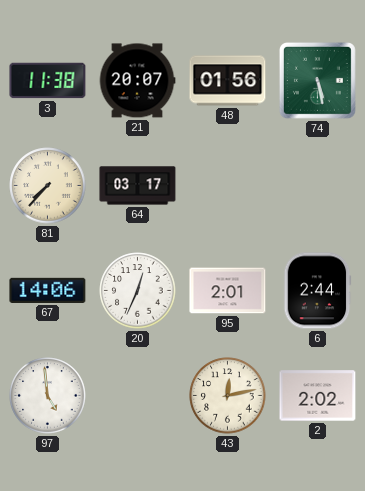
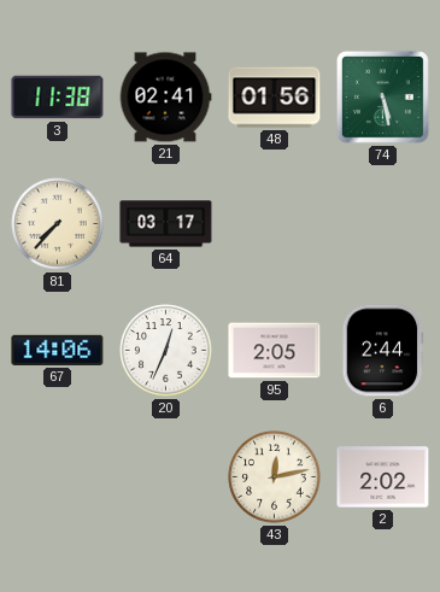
21: 20:07 -> 02:41 (165, 98)
95: 2:01 -> 2:05 (275, 351)
97: 4:59 -> none (48, 396)
